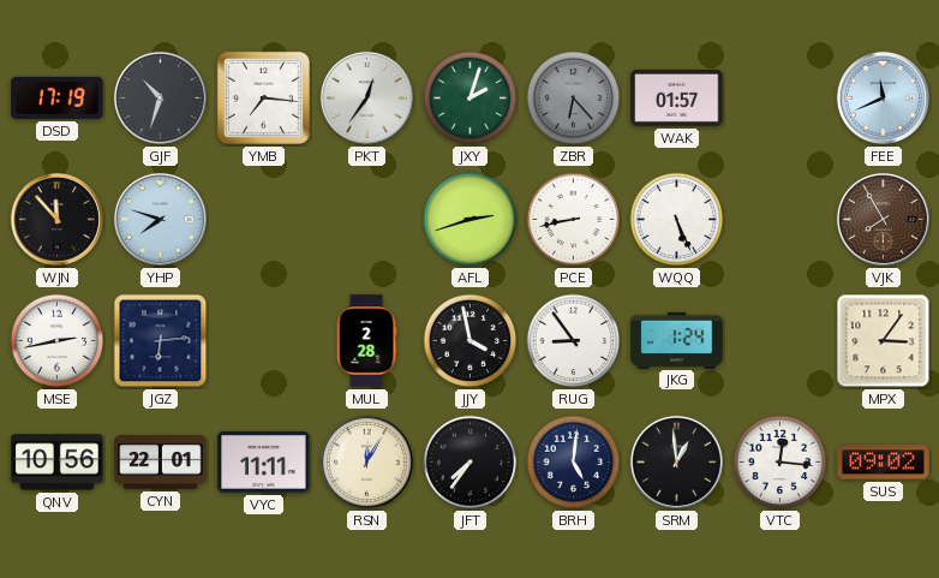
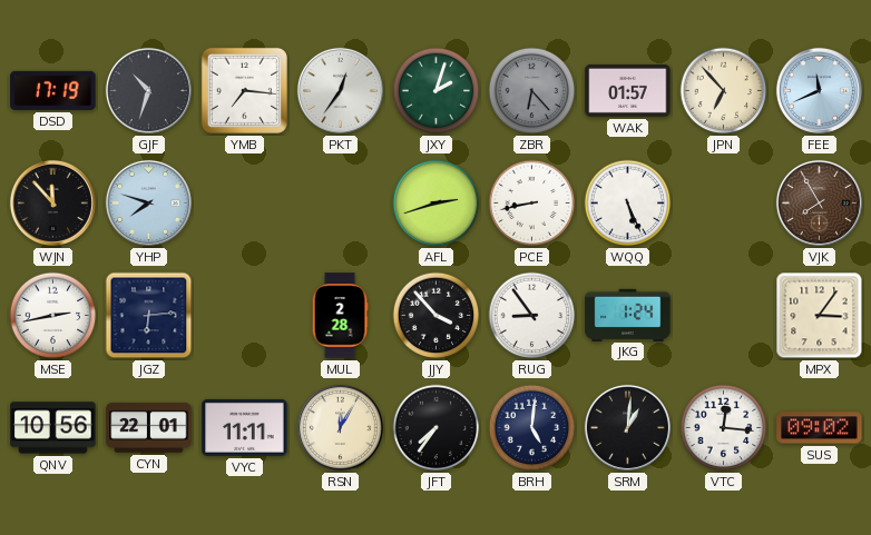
JPN: none -> 6:53 (724, 91)
JJY: 3:58 -> 3:53 (437, 316)
SRM: 12:59 -> 1:01 (627, 427)
